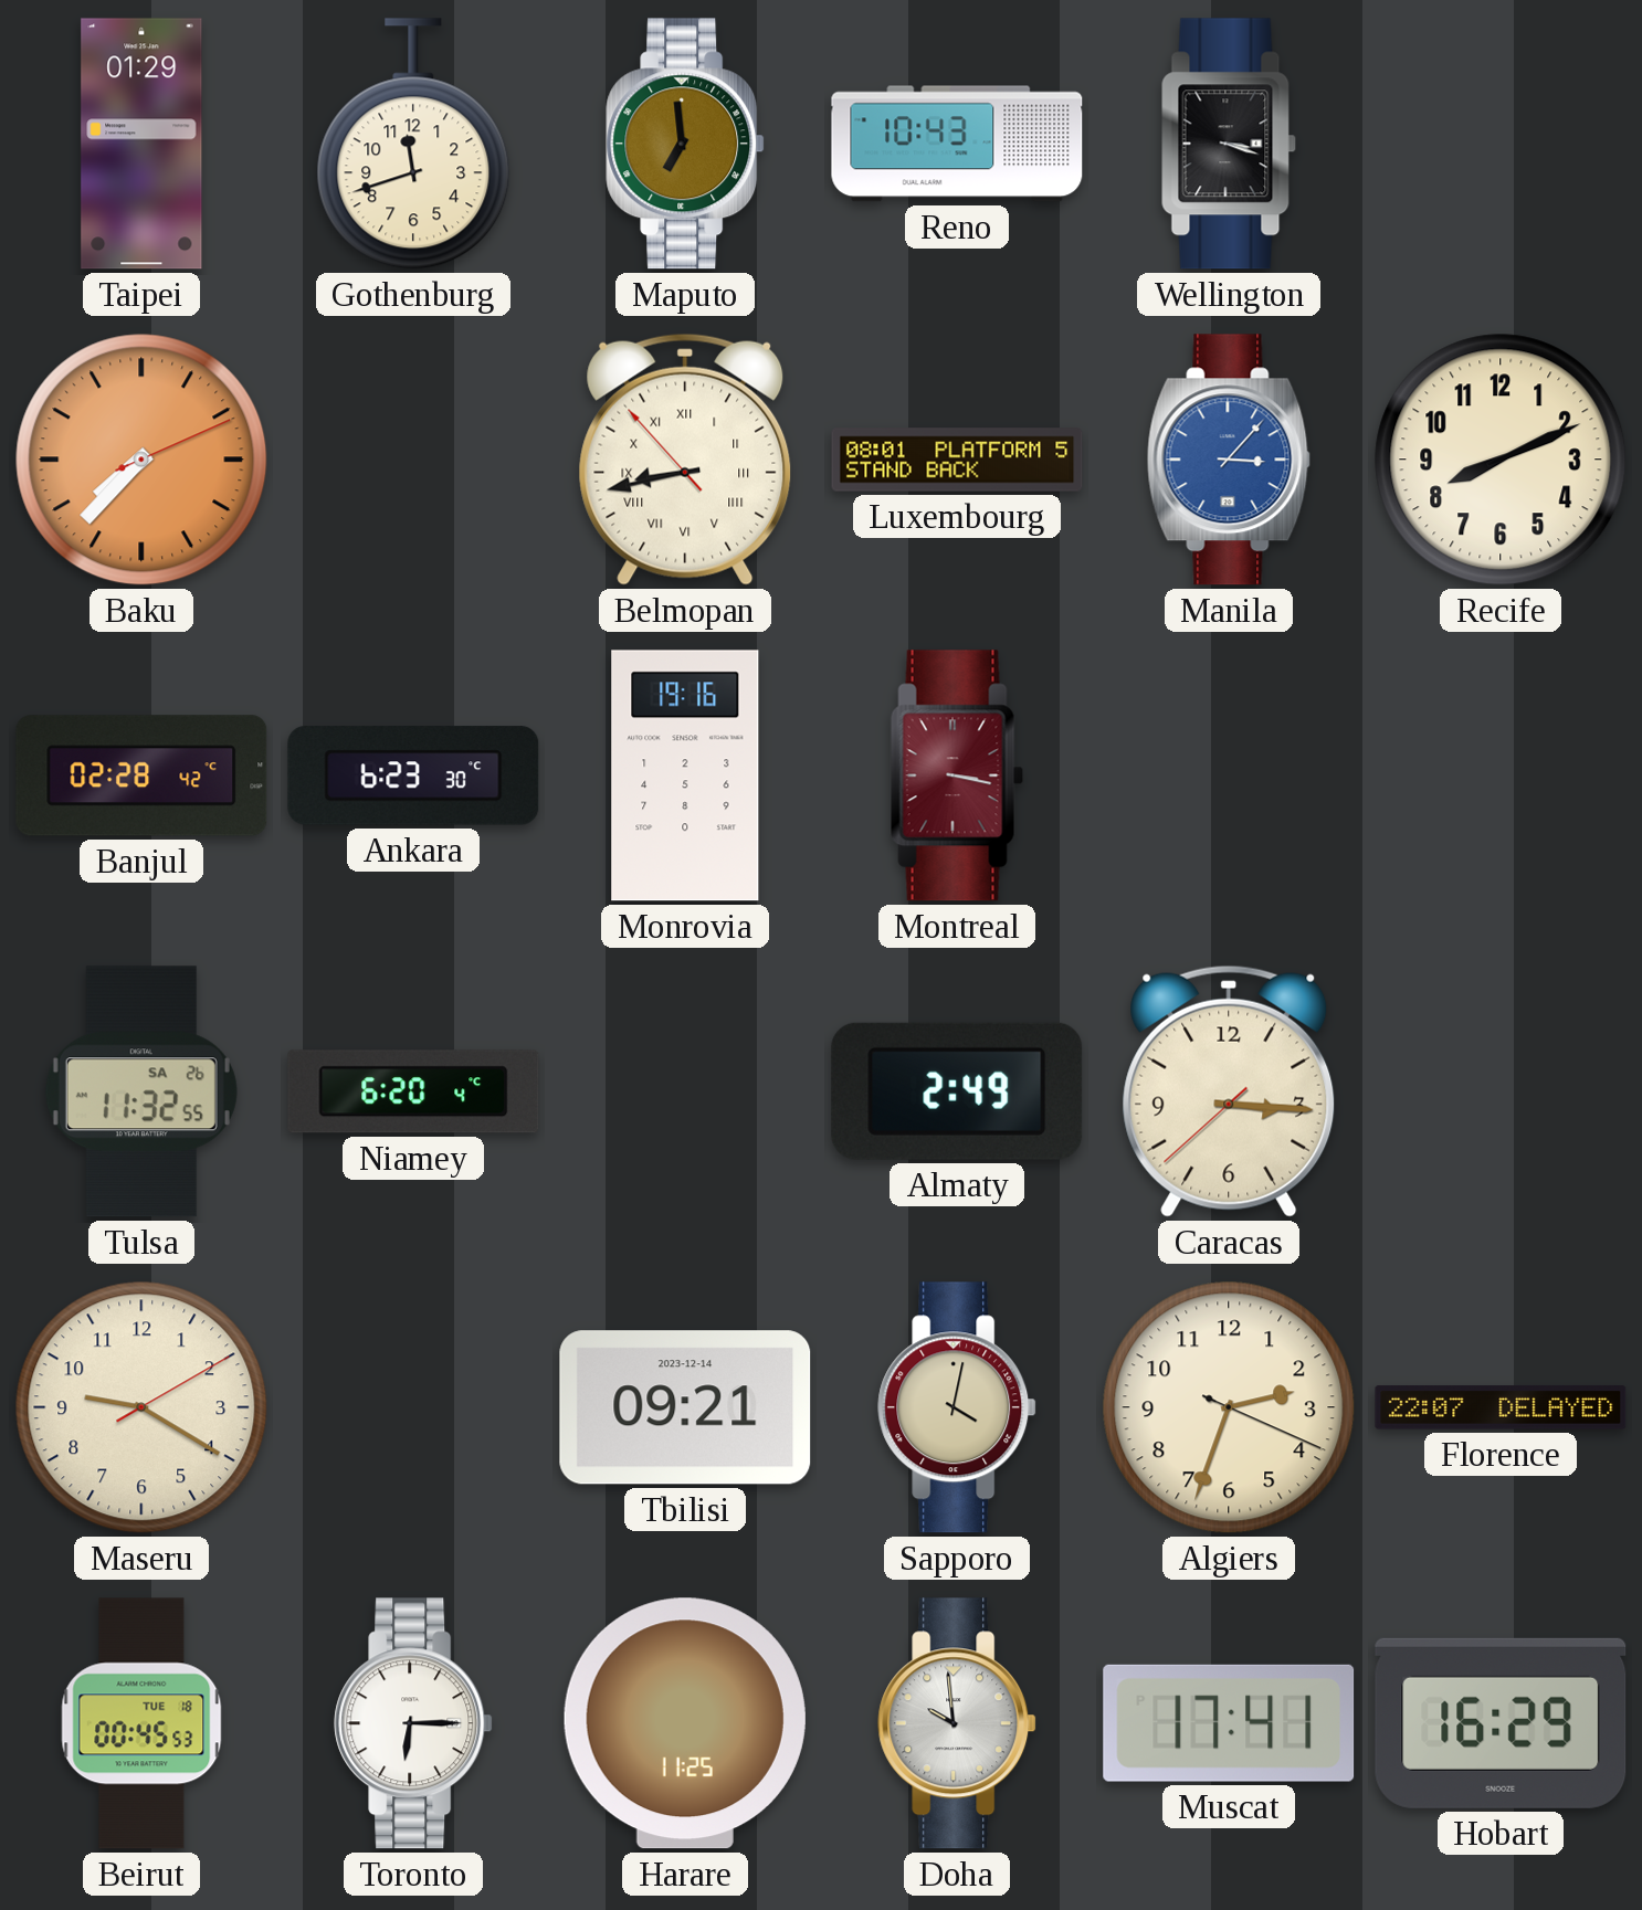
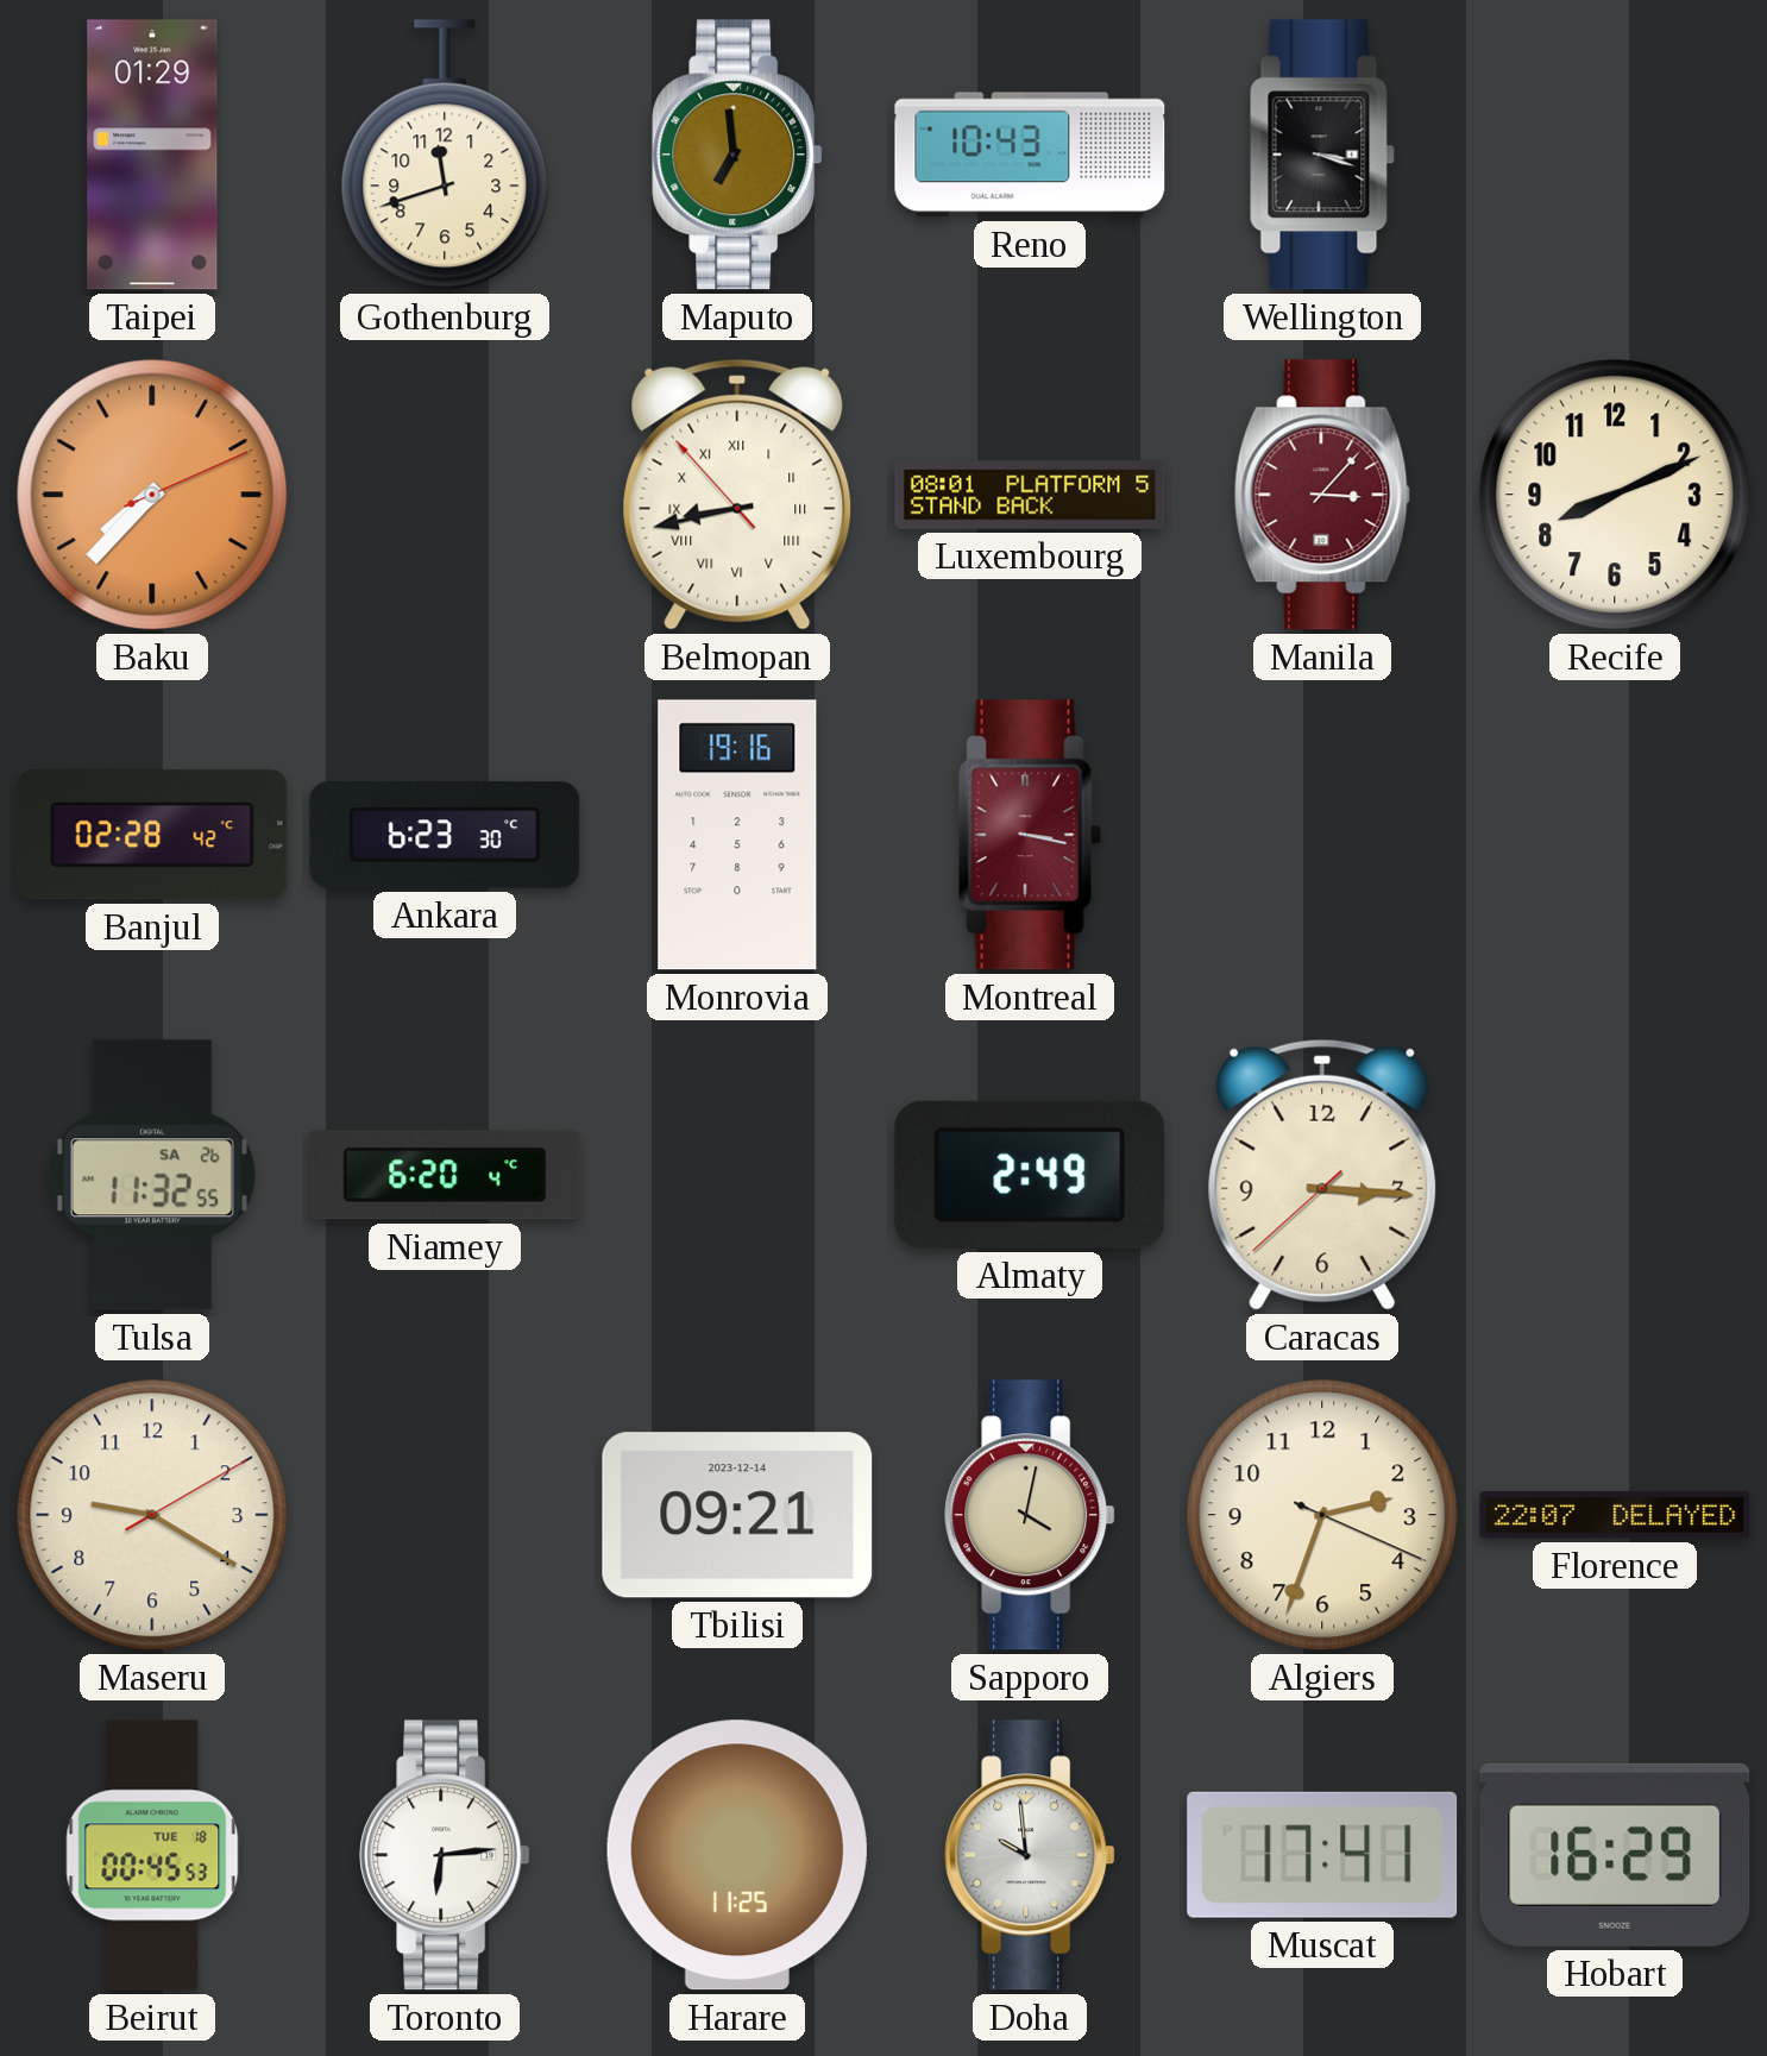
Manila dial: blue -> burgundy (1322, 495)
Toronto: 6:15 -> 6:14 (445, 1855)
